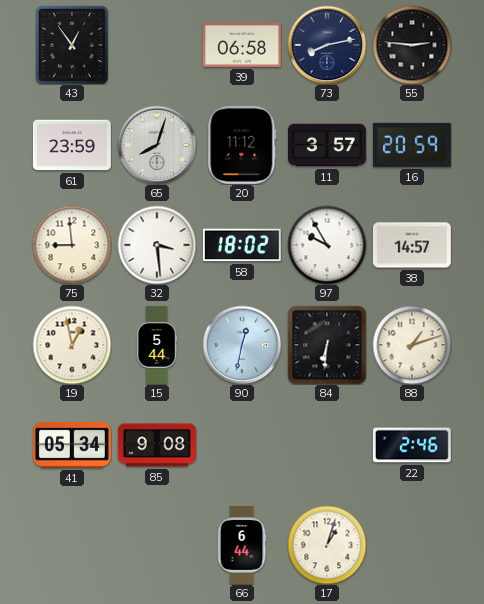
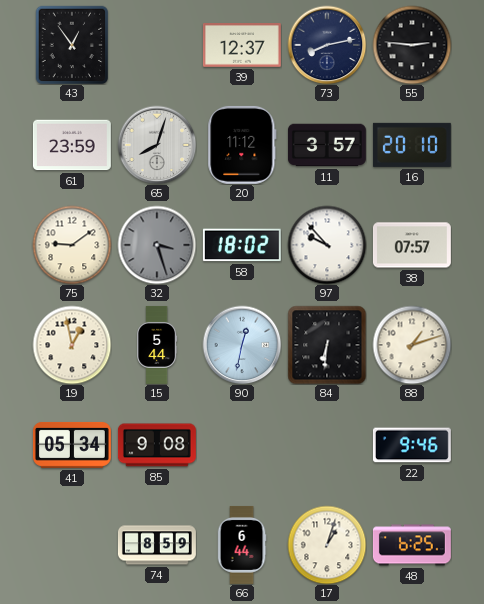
39: 06:58 -> 12:37 (242, 46)
16: 20:59 -> 20:10 (412, 145)
75: 8:59 -> 9:09 (72, 245)
32: 3:29 -> 3:27 (157, 245)
32 dial: white -> grey (157, 245)
97: 9:55 -> 9:53 (327, 245)
38: 14:57 -> 07:57 (412, 245)
22: 2:46 -> 9:46 (412, 445)
74: none -> 8:59 (157, 545)
48: none -> 6:25 (412, 545)
